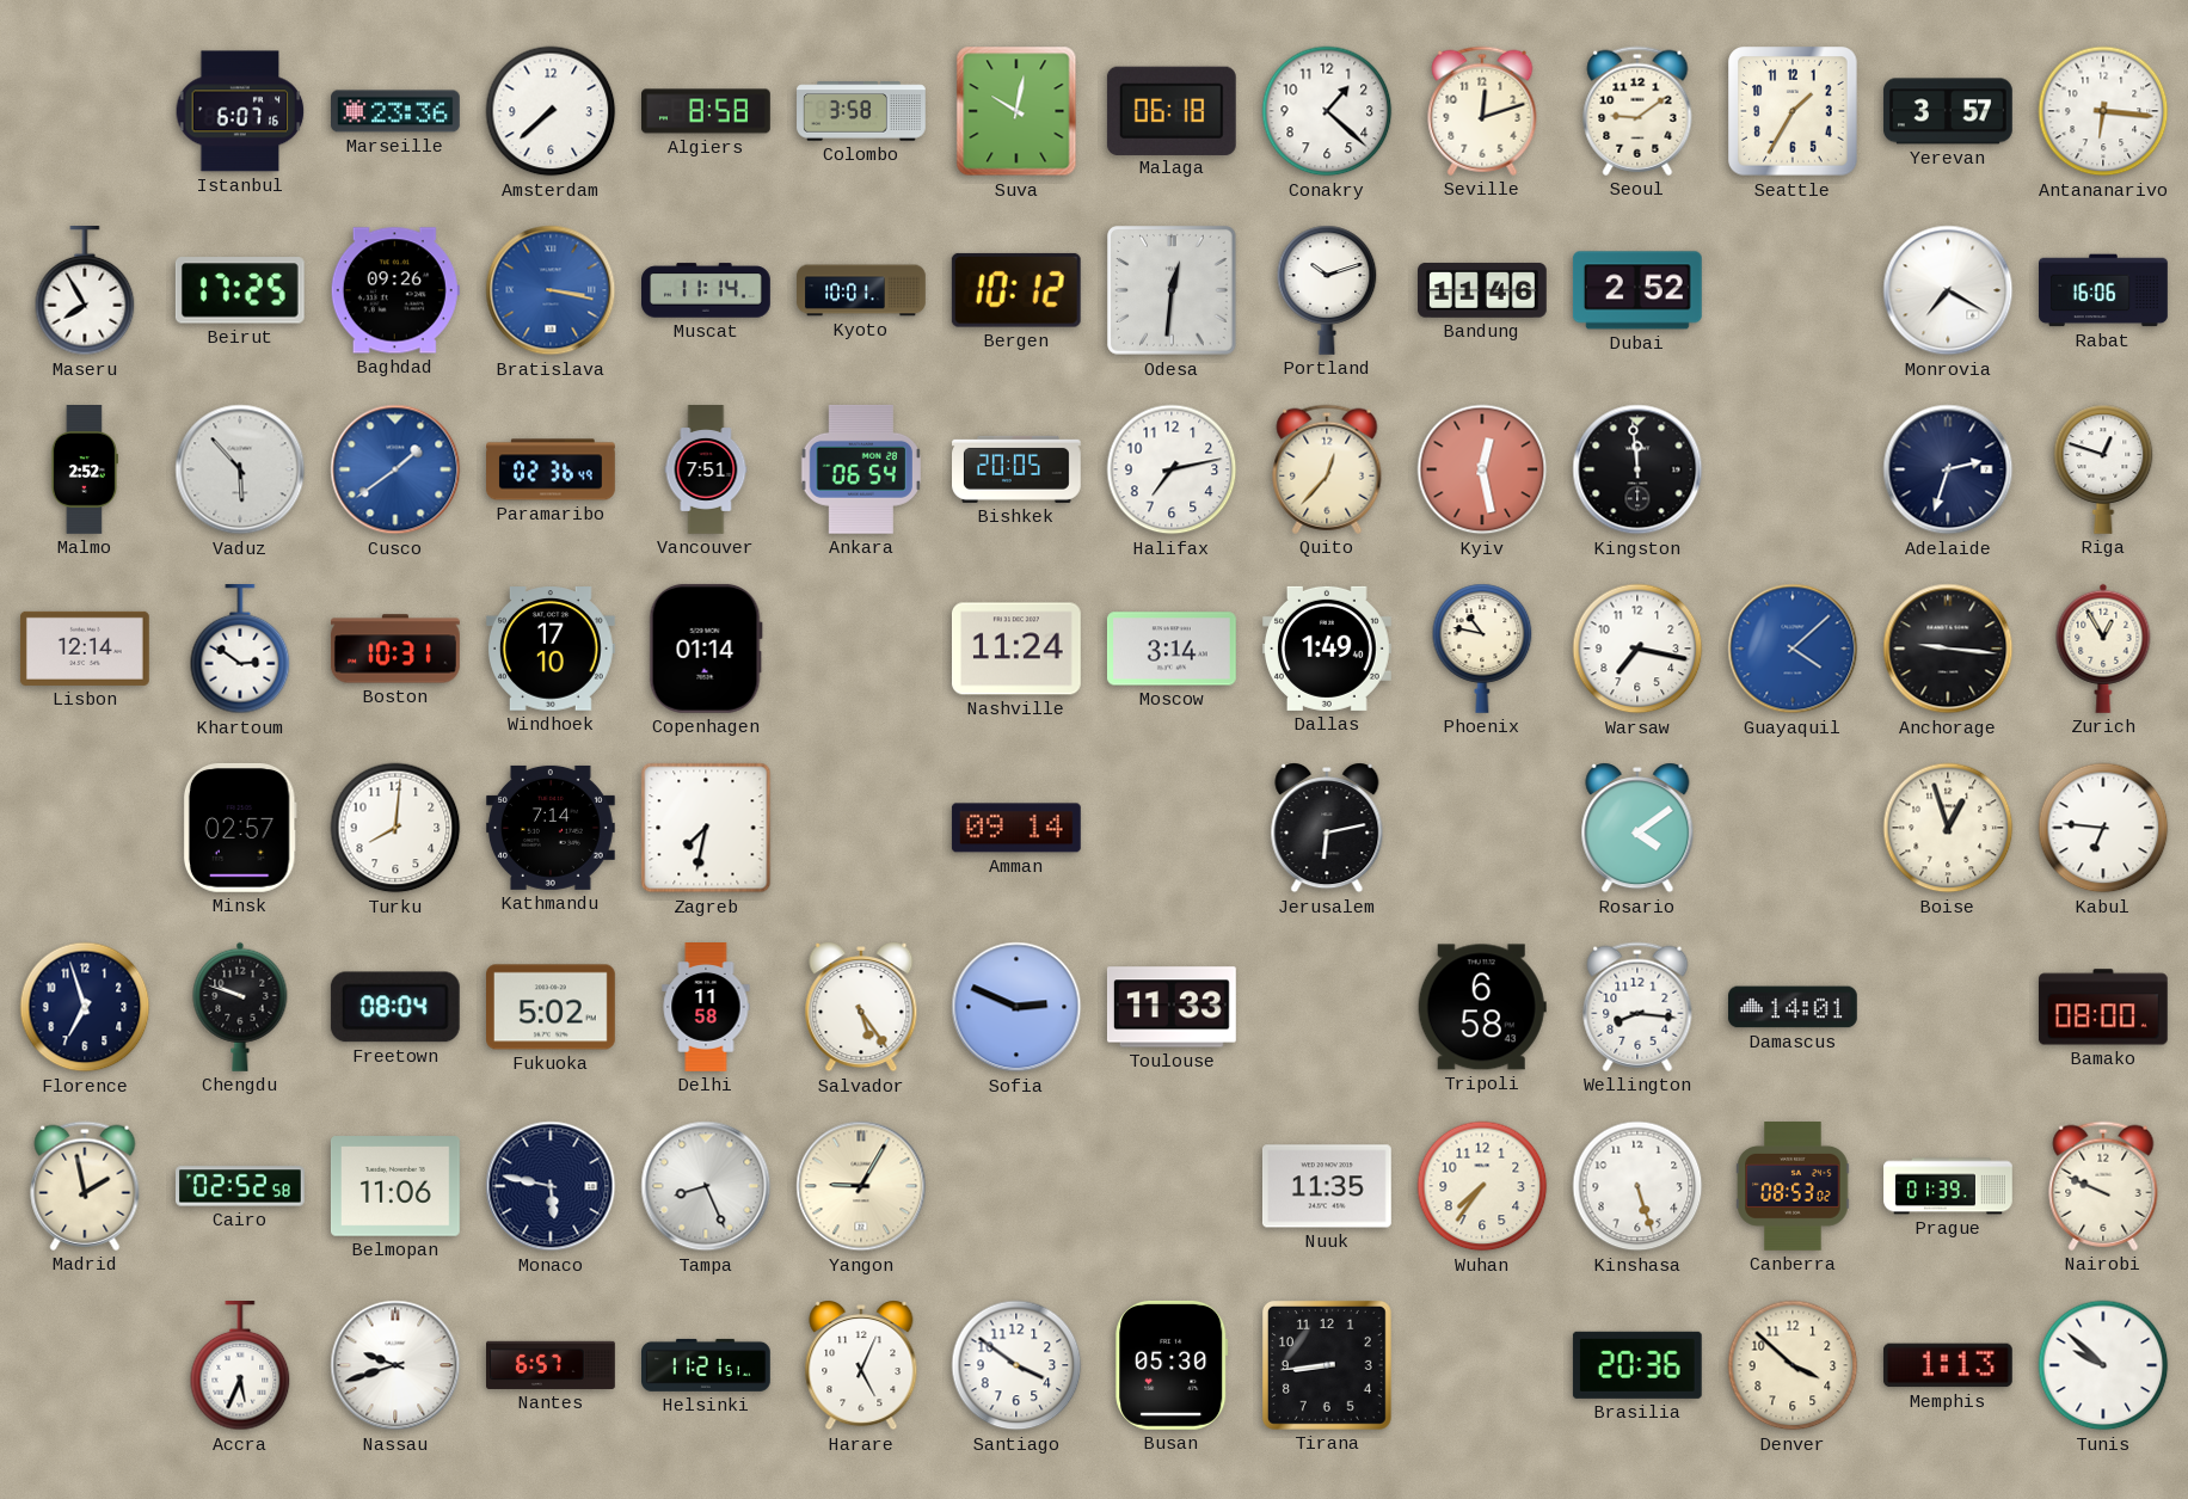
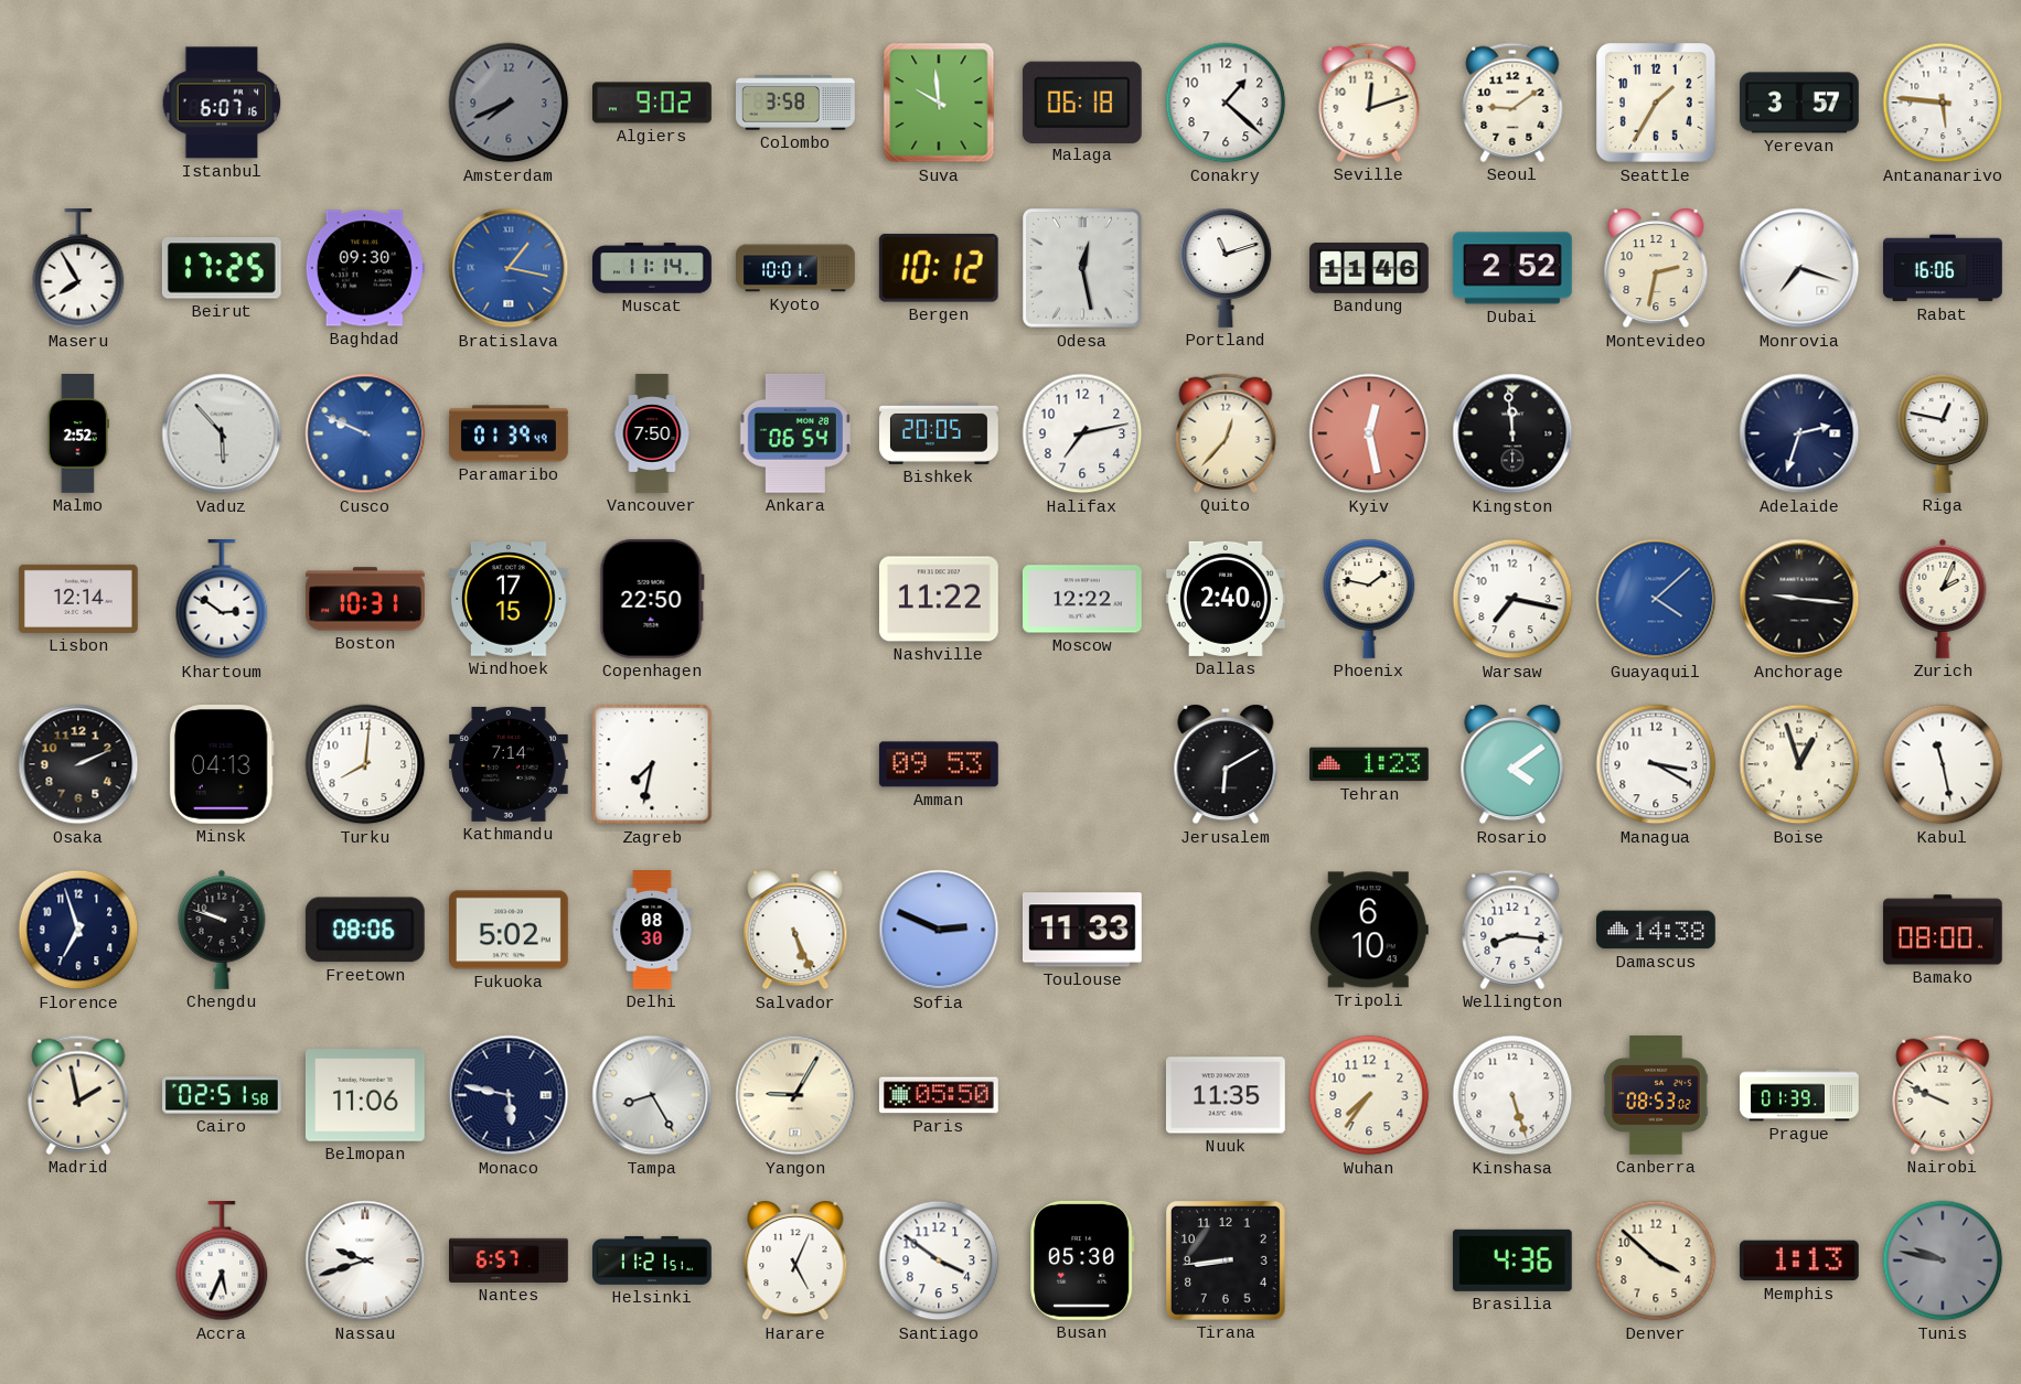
Marseille: 23:36 -> none (397, 111)
Amsterdam: 7:38 -> 7:41 (509, 103)
Amsterdam dial: white -> grey (509, 103)
Algiers: 8:58 -> 9:02 (653, 103)
Suva: 10:02 -> 9:59 (939, 103)
Antananarivo: 6:16 -> 5:46 (1943, 103)
Baghdad: 09:26 -> 09:30 (365, 268)
Bratislava: 3:17 -> 1:17 (509, 268)
Odesa: 12:31 -> 12:28 (1083, 269)
Portland: 10:12 -> 11:12 (1226, 268)
Montevideo: none -> 2:32 (1656, 268)
Monrovia: 7:20 -> 7:18 (1799, 268)
Cusco: 1:39 -> 9:49 (365, 433)
Paramaribo: 02:36 -> 01:39 (510, 433)
Vancouver: 7:51 -> 7:50 (652, 433)
Riga: 12:48 -> 12:47 (1943, 433)
Windhoek: 17:10 -> 17:15 (509, 599)
Copenhagen: 01:14 -> 22:50 (652, 599)
Nashville: 11:24 -> 11:22 (939, 599)
Moscow: 3:14 -> 12:22 (1082, 599)
Dallas: 1:49 -> 2:40 (1226, 599)
Phoenix: 10:47 -> 1:47 (1369, 599)
Zurich: 12:55 -> 2:04 (1943, 599)
Osaka: none -> 2:11 (78, 764)
Minsk: 02:57 -> 04:13 (222, 764)
Amman: 09:14 -> 09:53 (939, 764)
Jerusalem: 6:13 -> 6:10 (1226, 764)
Tehran: none -> 1:23 (1370, 764)
Managua: none -> 3:20 (1656, 764)
Kabul: 6:46 -> 11:28 (1943, 764)
Freetown: 08:04 -> 08:06 (365, 930)
Delhi: 11:58 -> 08:30 (652, 930)
Salvador: 5:24 -> 5:26 (795, 930)
Tripoli: 6:58 -> 6:10 (1369, 930)
Damascus: 14:01 -> 14:38 (1657, 930)
Cairo: 02:52 -> 02:51 (223, 1095)
Tampa: 8:26 -> 8:25 (652, 1095)
Paris: none -> 05:50 (939, 1095)
Brasilia: 20:36 -> 4:36 (1512, 1260)
Tunis: 9:52 -> 9:47 (1943, 1260)
Tunis dial: white -> grey (1943, 1260)
